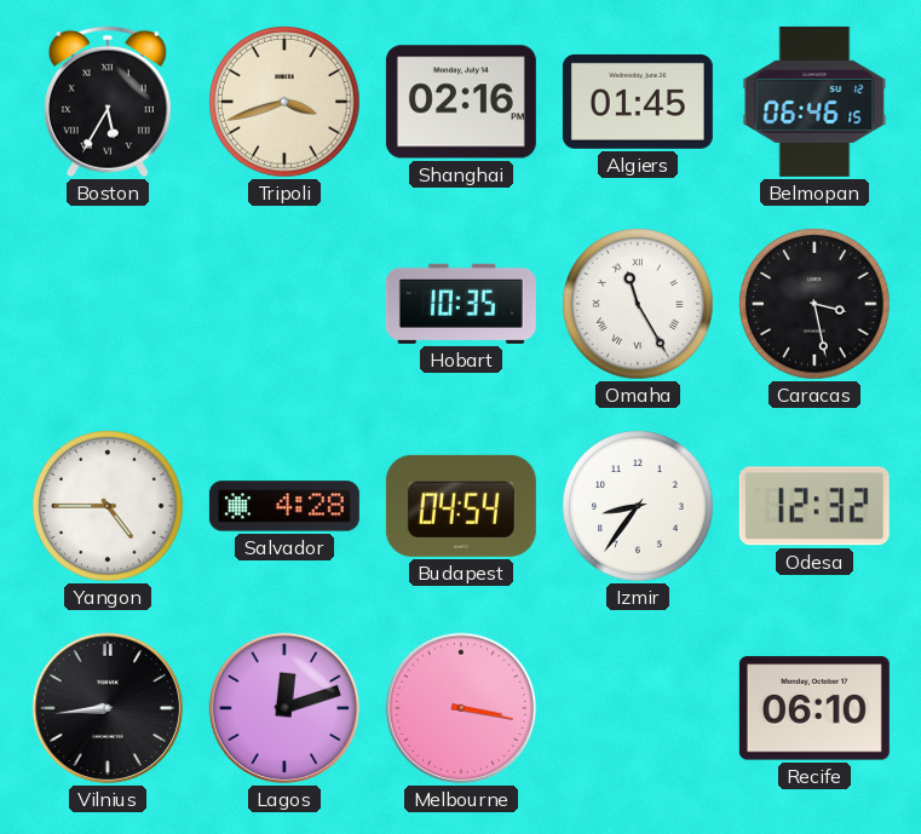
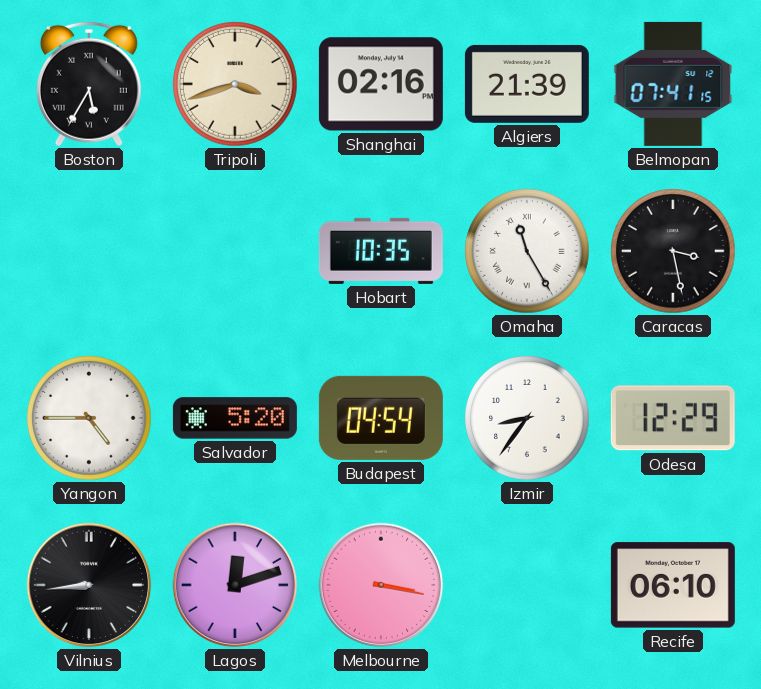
Algiers: 01:45 -> 21:39 (527, 84)
Belmopan: 06:46 -> 07:41 (673, 84)
Salvador: 4:28 -> 5:20 (235, 418)
Odesa: 12:32 -> 12:29 (673, 418)
